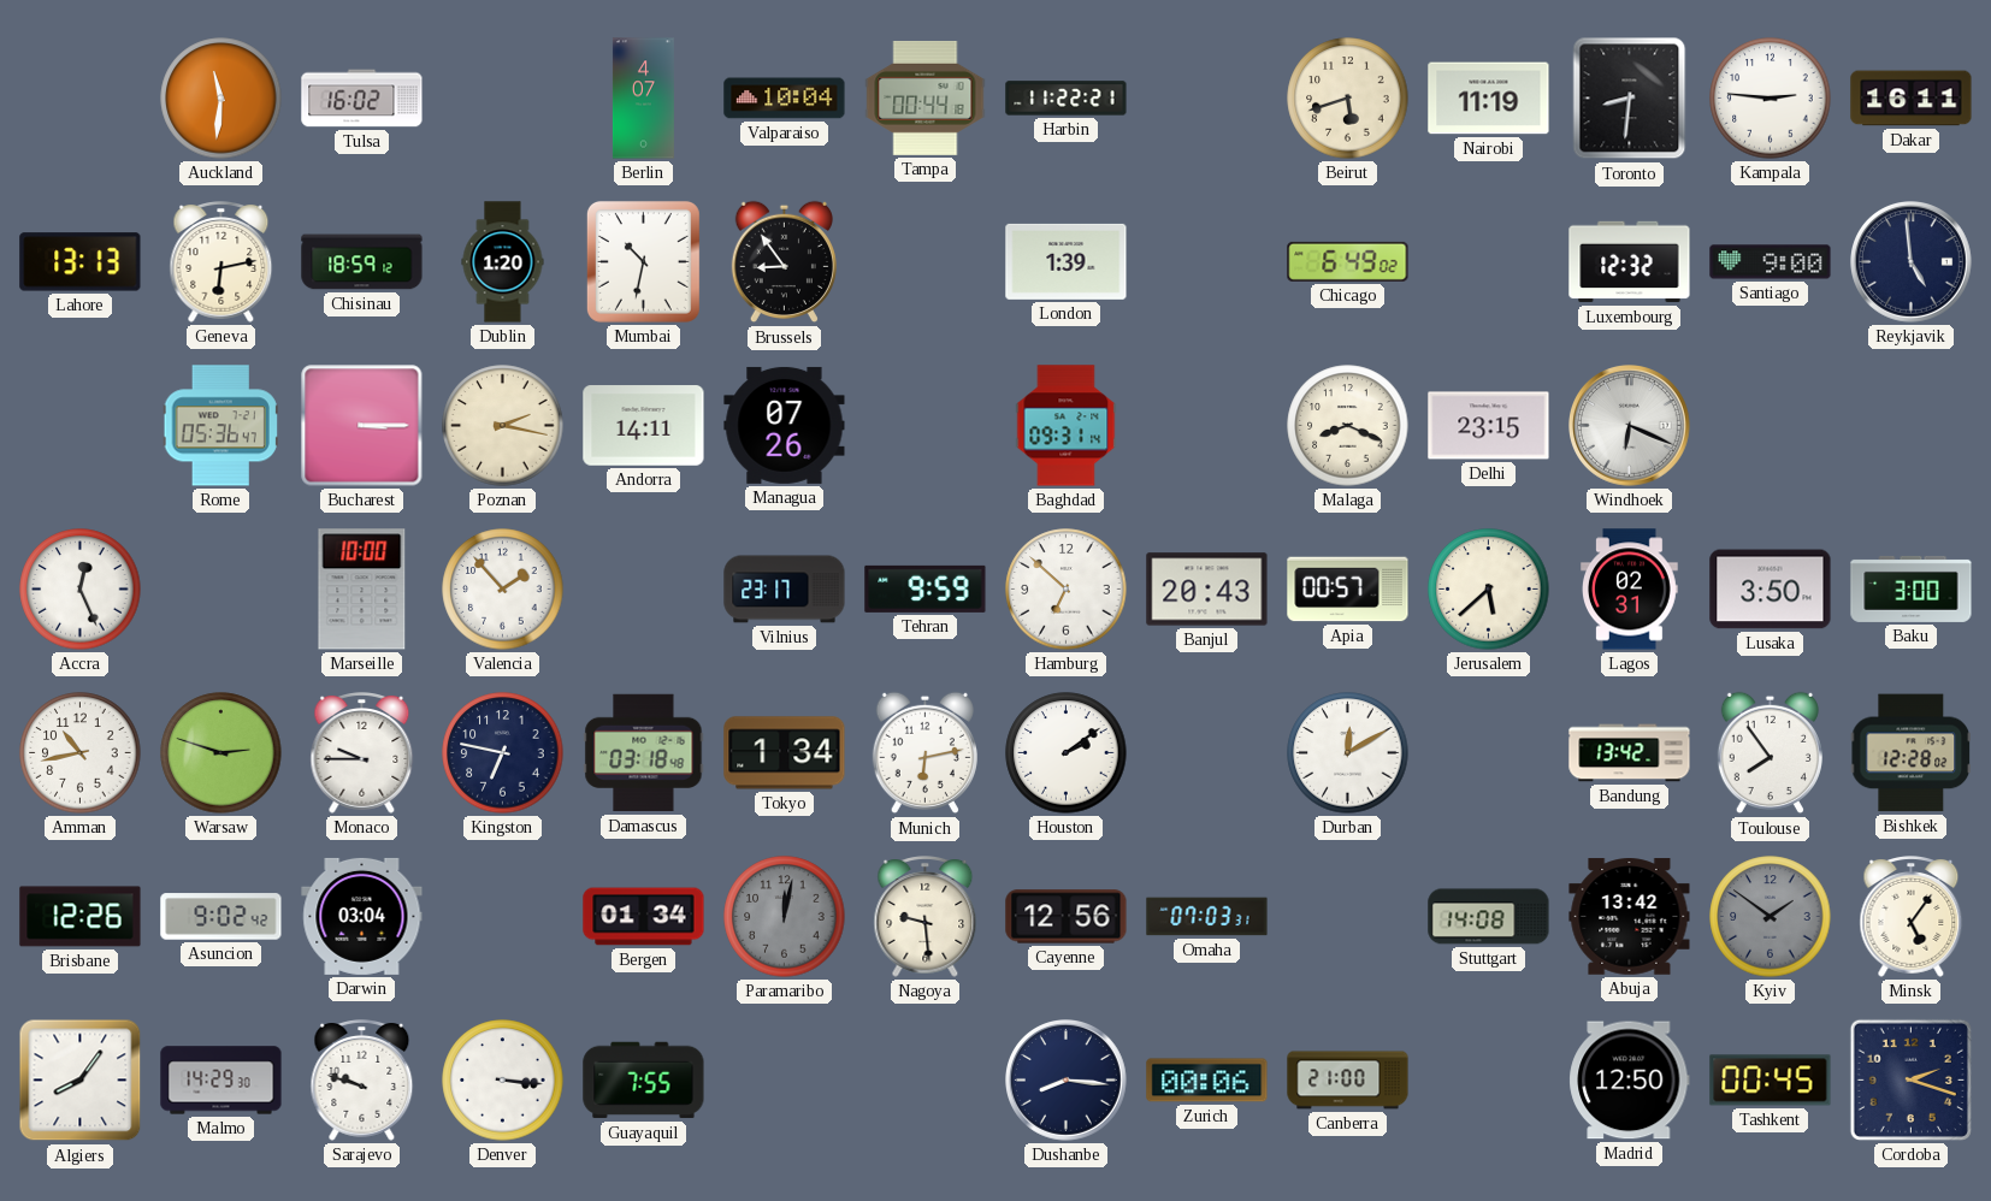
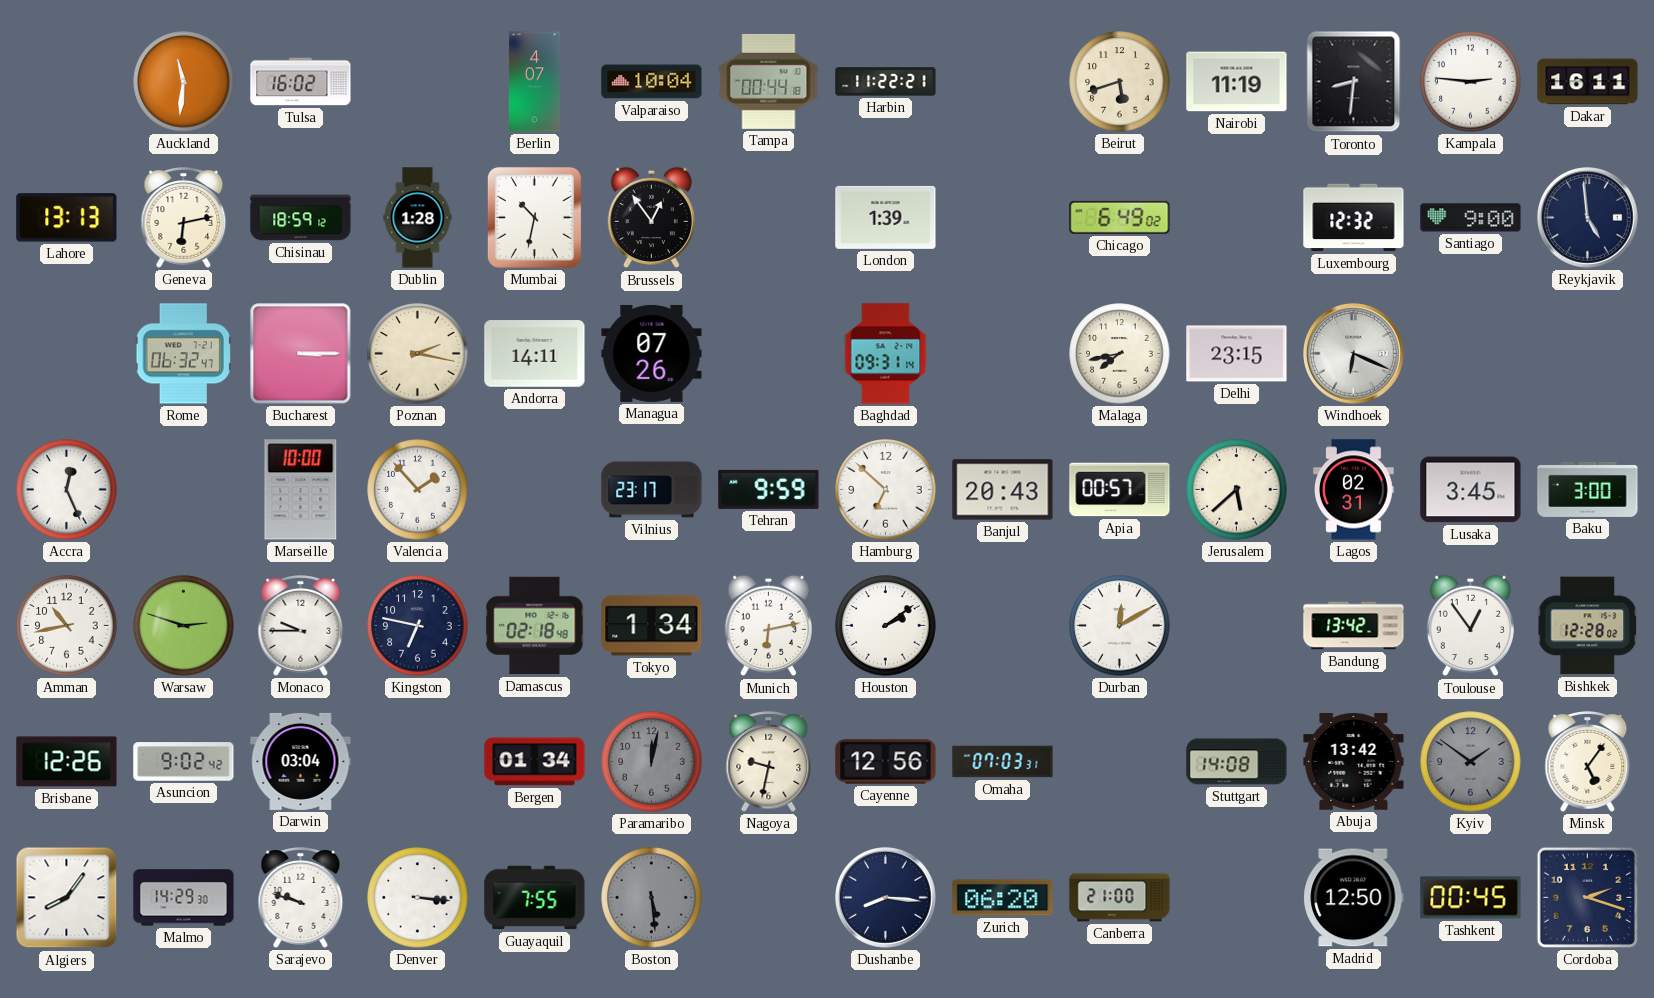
Dublin: 1:20 -> 1:28 (418, 218)
Brussels: 8:54 -> 12:54 (651, 218)
Rome: 05:36 -> 06:32 (183, 354)
Malaga: 8:19 -> 7:43 (1120, 354)
Lusaka: 3:50 -> 3:45 (1471, 490)
Damascus: 03:18 -> 02:18 (535, 626)
Toulouse: 7:54 -> 12:54 (1470, 626)
Nagoya: 9:29 -> 9:32 (769, 762)
Boston: none -> 5:29 (652, 898)
Zurich: 00:06 -> 06:20 (1003, 898)
